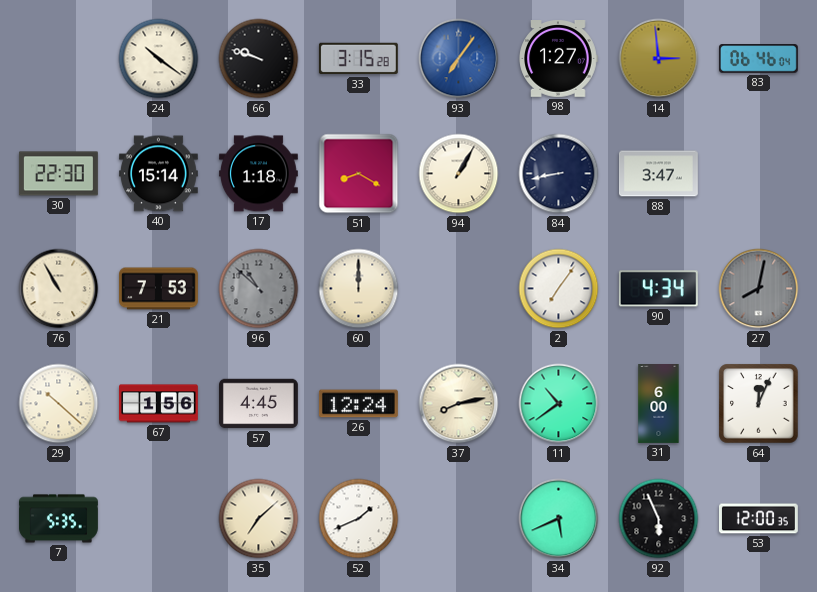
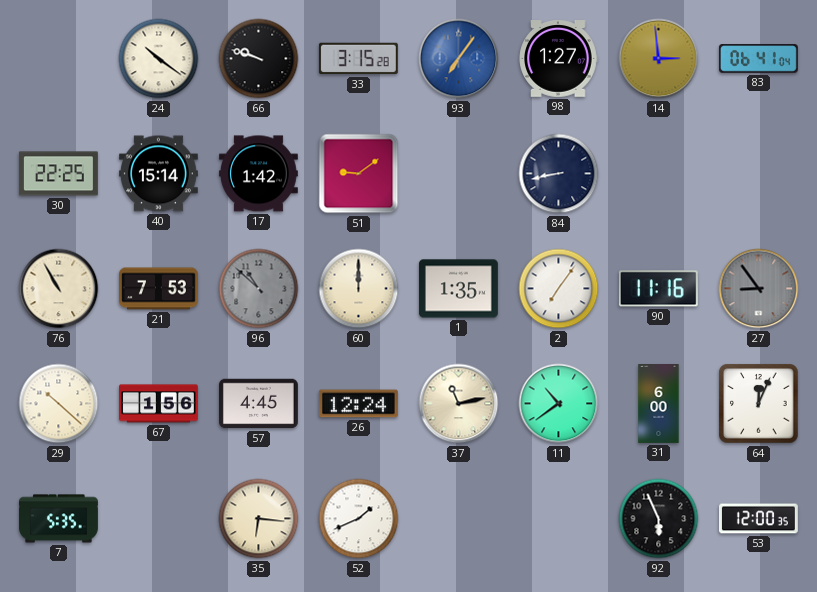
83: 06:46 -> 06:41 (758, 59)
30: 22:30 -> 22:25 (58, 174)
17: 1:18 -> 1:42 (258, 174)
51: 8:20 -> 9:09 (359, 174)
94: 1:05 -> none (459, 174)
88: 3:47 -> none (659, 174)
1: none -> 1:35 (459, 289)
90: 4:34 -> 11:16 (658, 289)
27: 8:02 -> 8:54 (759, 289)
37: 8:13 -> 11:13 (459, 404)
35: 7:08 -> 6:16 (259, 519)
34: 5:41 -> none (559, 519)
